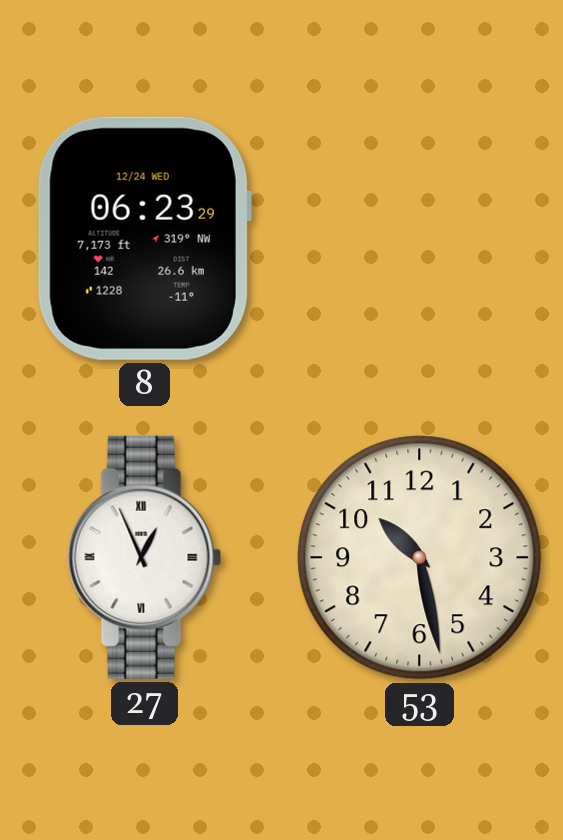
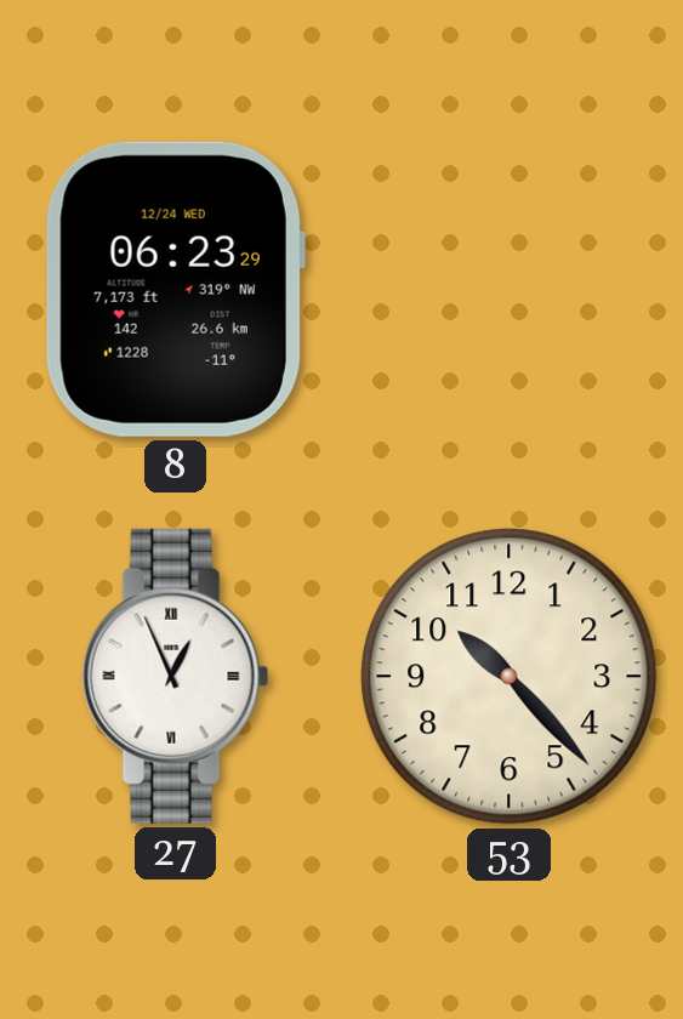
53: 10:28 -> 10:23 (510, 677)
